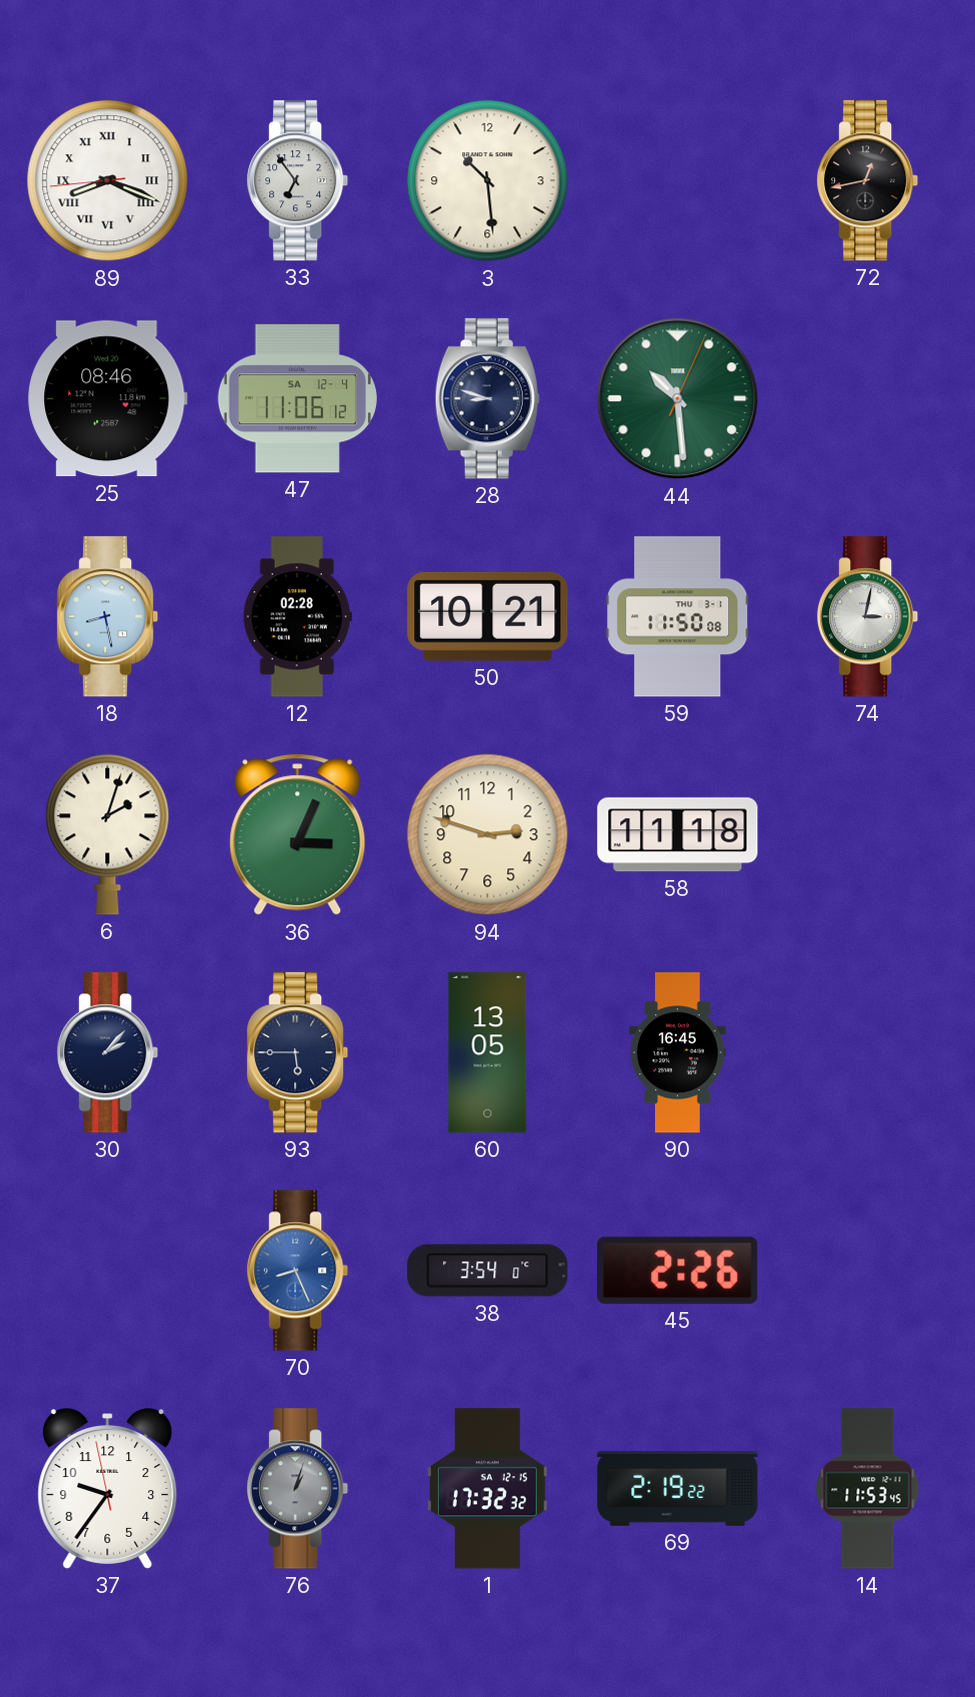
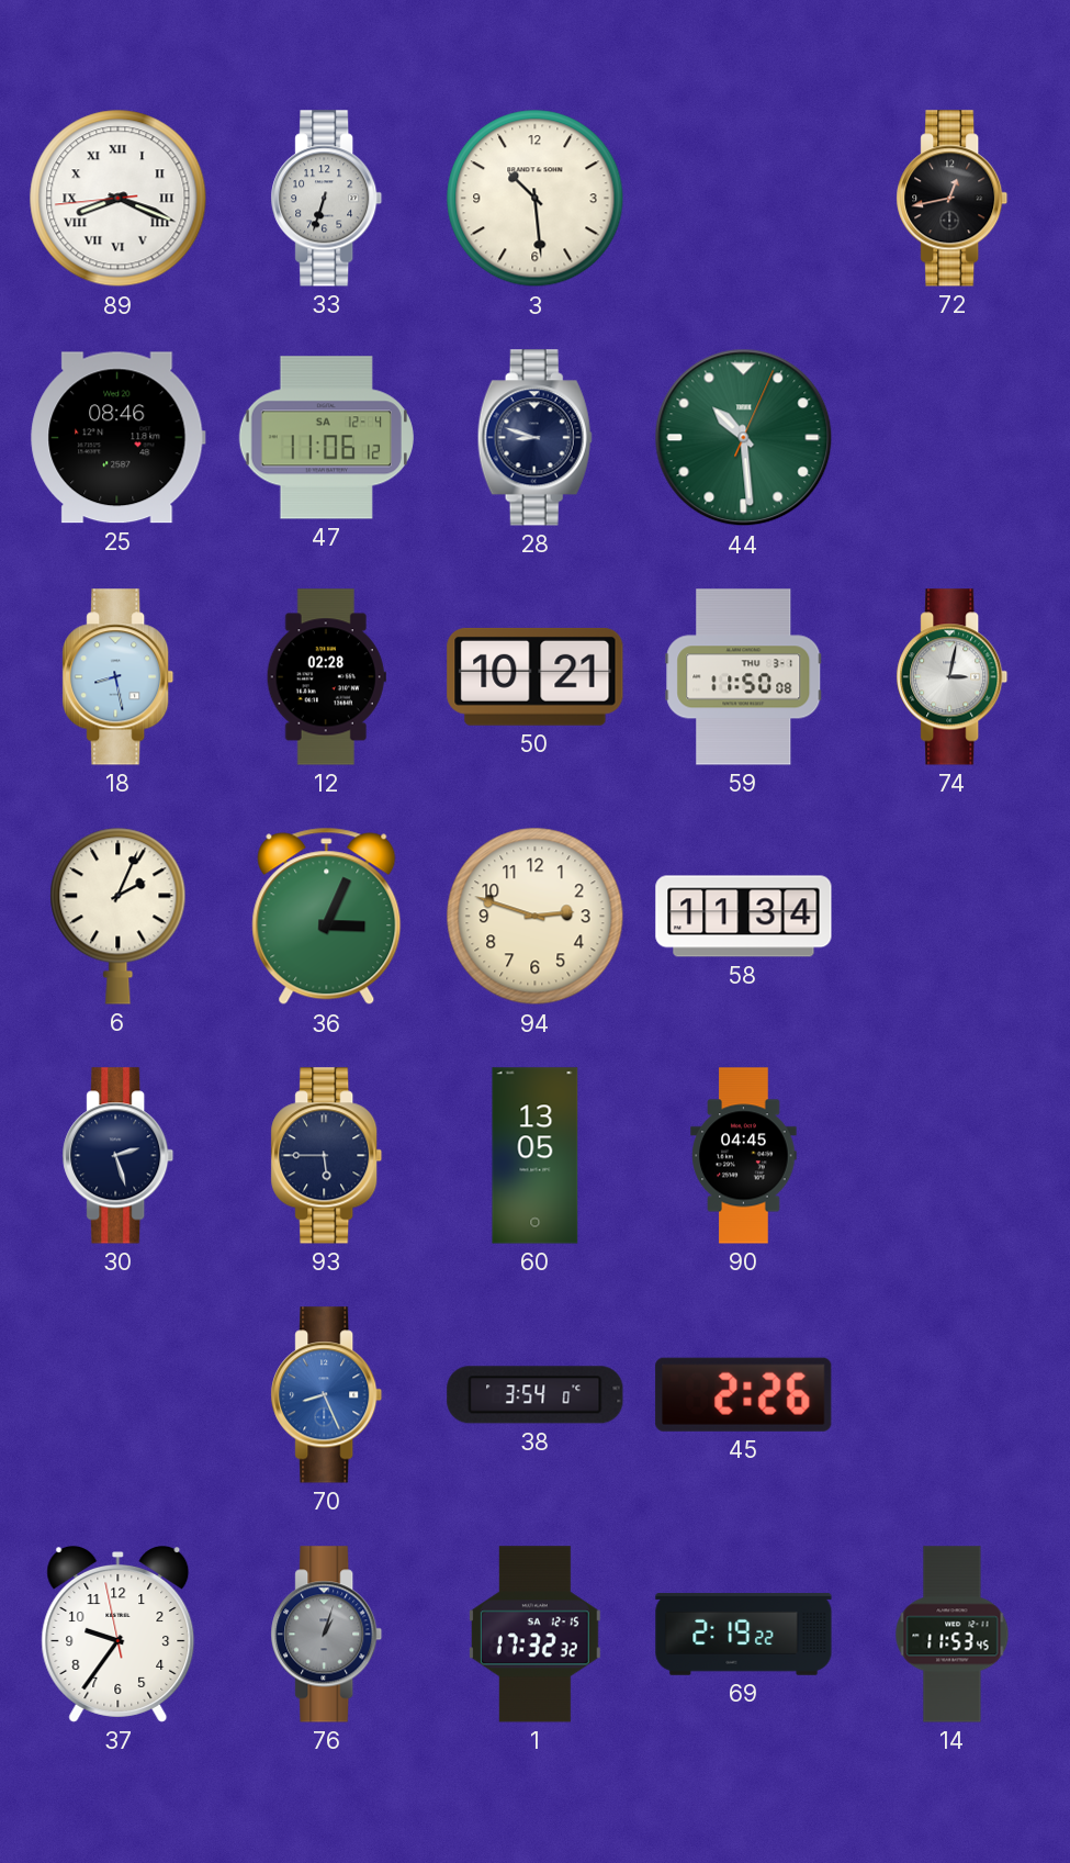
33: 6:54 -> 6:33 (327, 199)
6: 2:03 -> 2:04 (119, 916)
58: 11:18 -> 11:34 (744, 917)
30: 2:07 -> 2:27 (119, 1156)
90: 16:45 -> 04:45 (744, 1156)
